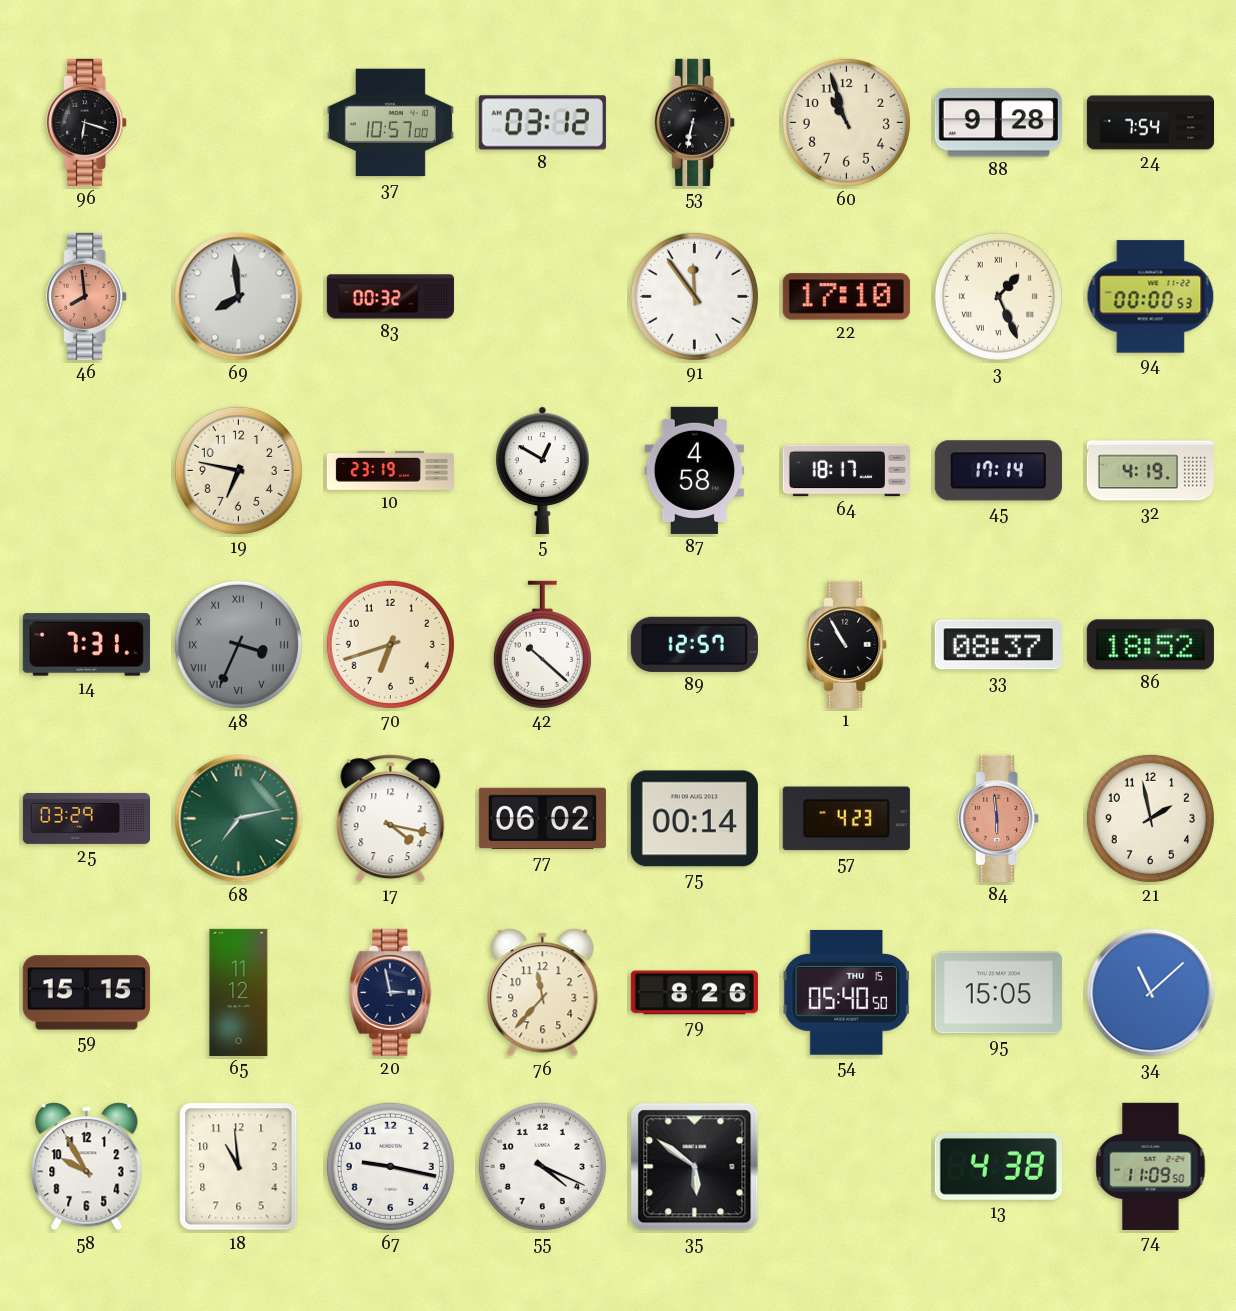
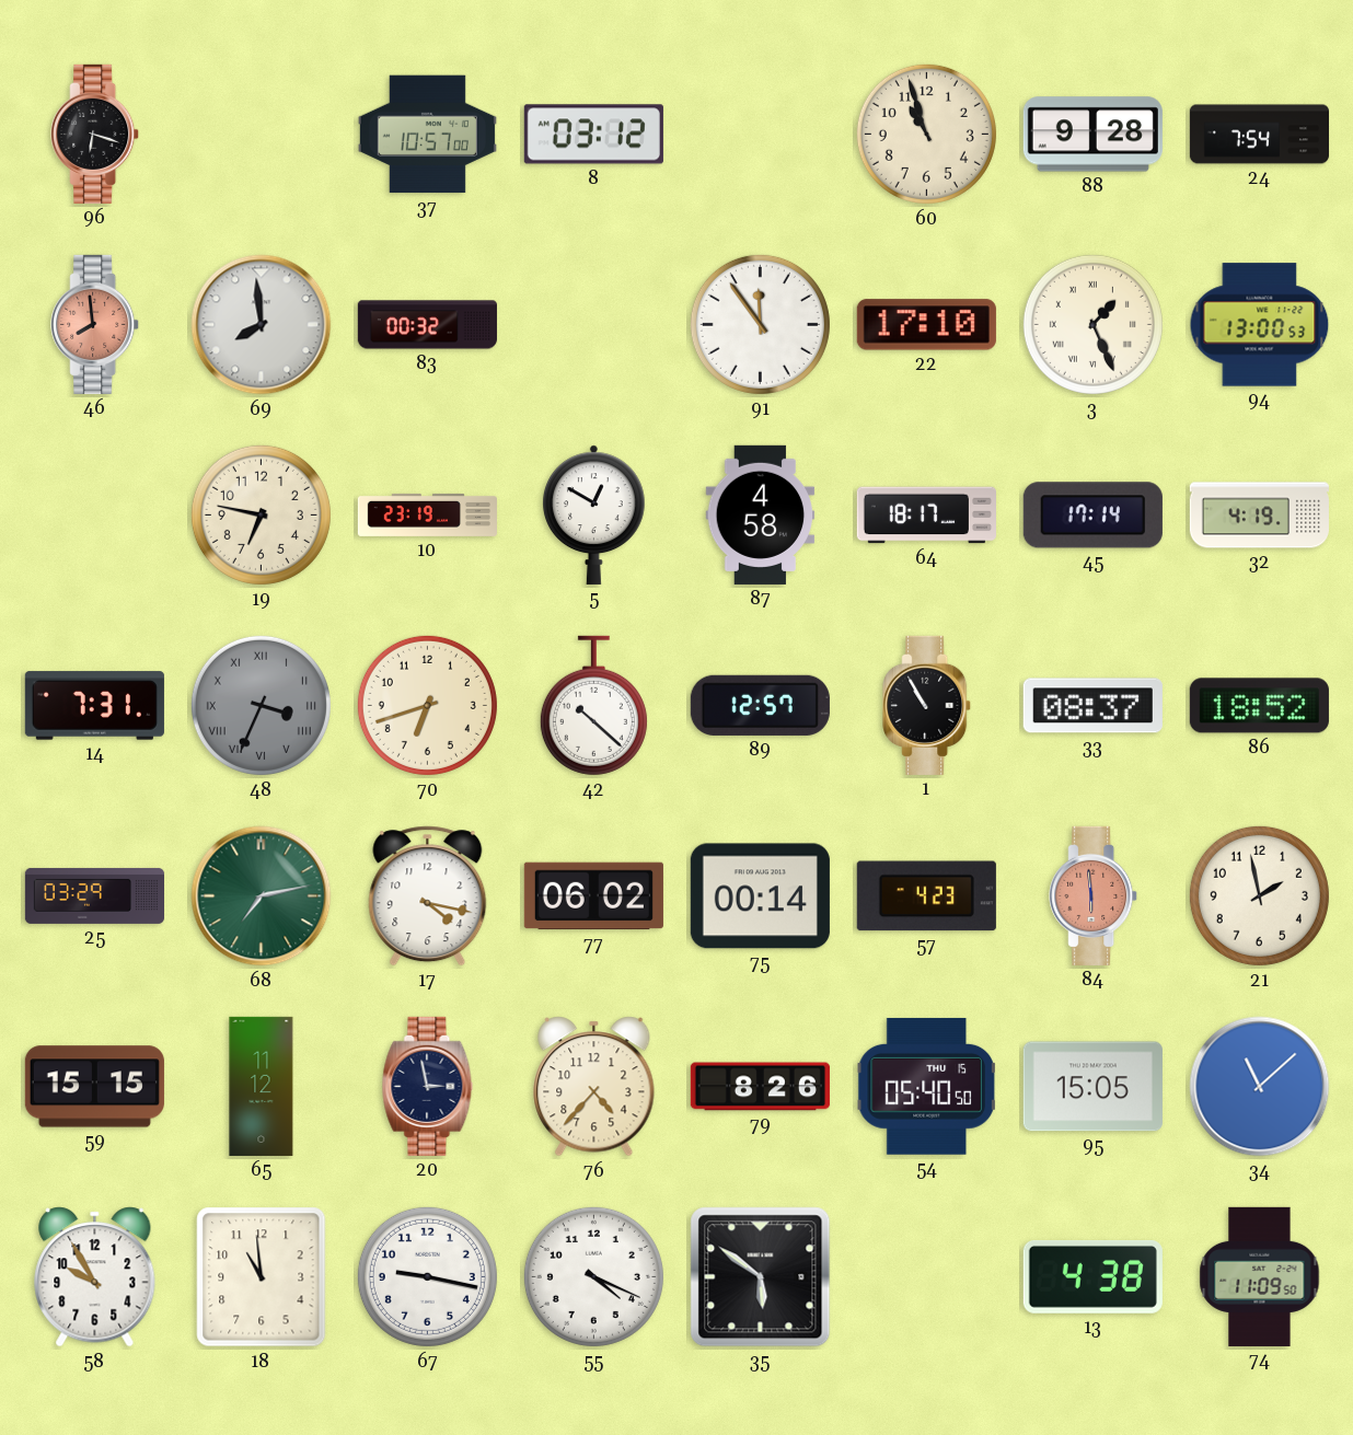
53: 6:32 -> none (695, 122)
94: 00:00 -> 13:00 (1260, 325)
76: 11:37 -> 4:37 (594, 1087)
